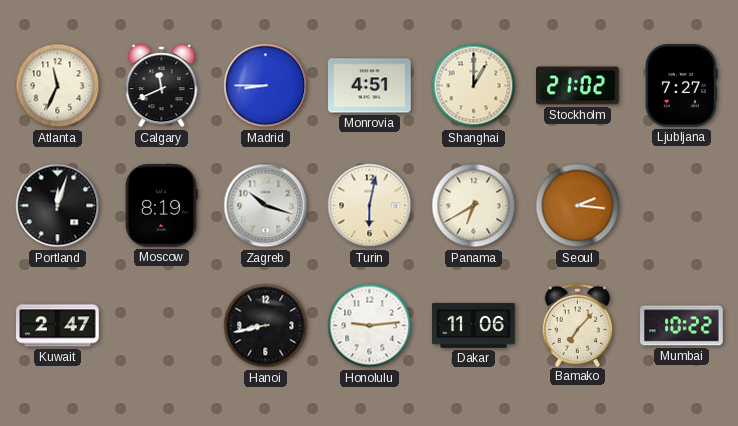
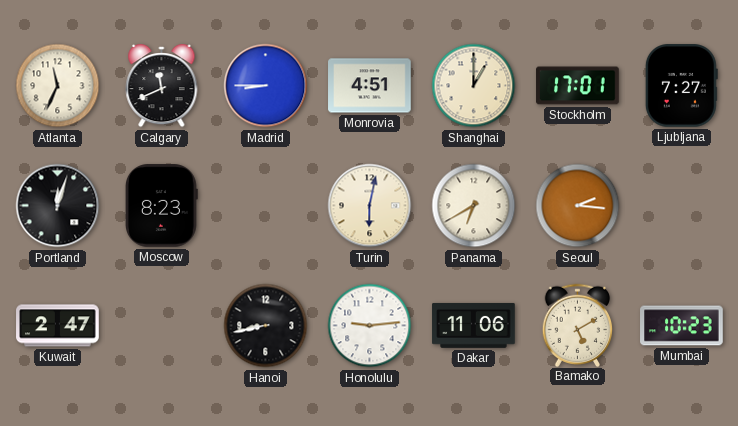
Stockholm: 21:02 -> 17:01 (578, 86)
Moscow: 8:19 -> 8:23 (162, 206)
Zagreb: 10:18 -> none (266, 206)
Bamako: 7:07 -> 5:10 (578, 325)
Mumbai: 10:22 -> 10:23 (682, 326)
